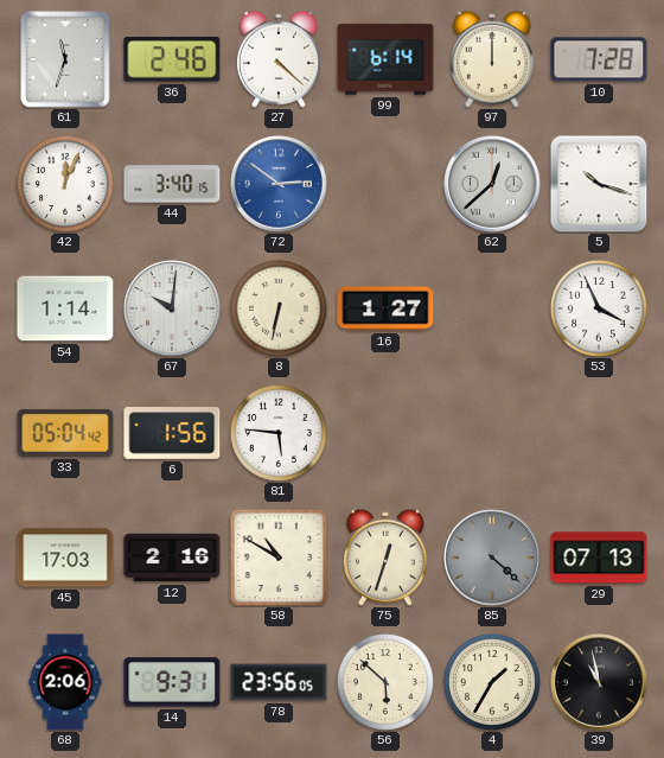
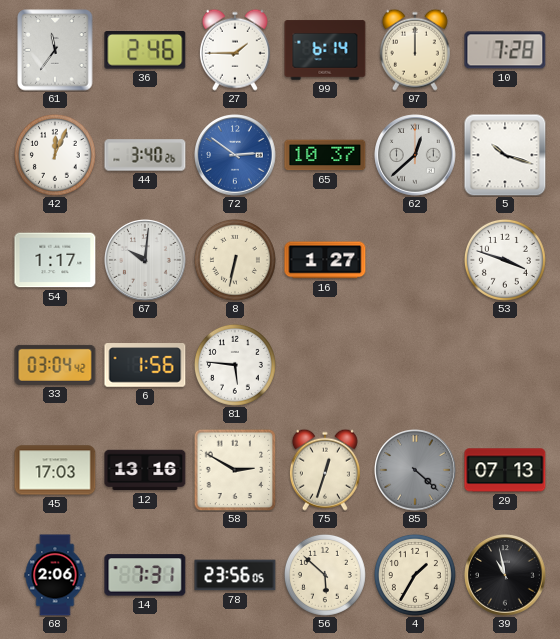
61: 11:33 -> 11:36 (55, 50)
27: 4:22 -> 1:45 (235, 50)
44: 3:40:15 -> 3:40:26 (145, 155)
65: none -> 10:37 (325, 155)
54: 1:14 -> 1:17 (55, 260)
53: 3:56 -> 3:48 (505, 260)
33: 05:04 -> 03:04 (55, 365)
12: 2:16 -> 13:16 (145, 470)
58: 10:50 -> 2:50 (235, 470)
14: 9:31 -> 7:31 (145, 575)
